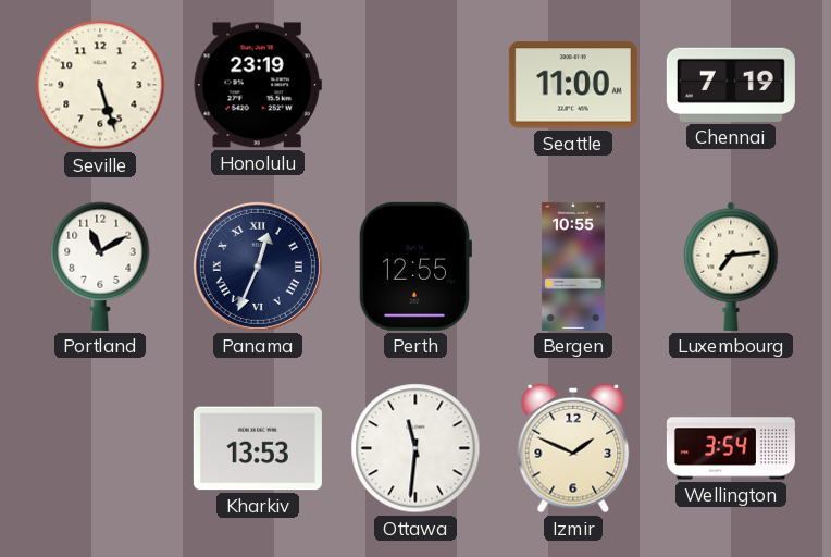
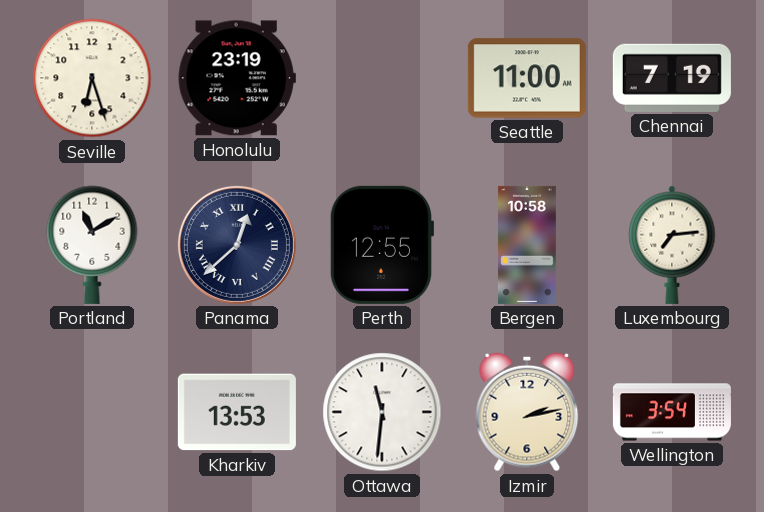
Seville: 5:27 -> 6:27 (92, 78)
Panama: 12:34 -> 12:38 (237, 245)
Bergen: 10:55 -> 10:58 (527, 245)
Izmir: 1:49 -> 2:13 (527, 412)
